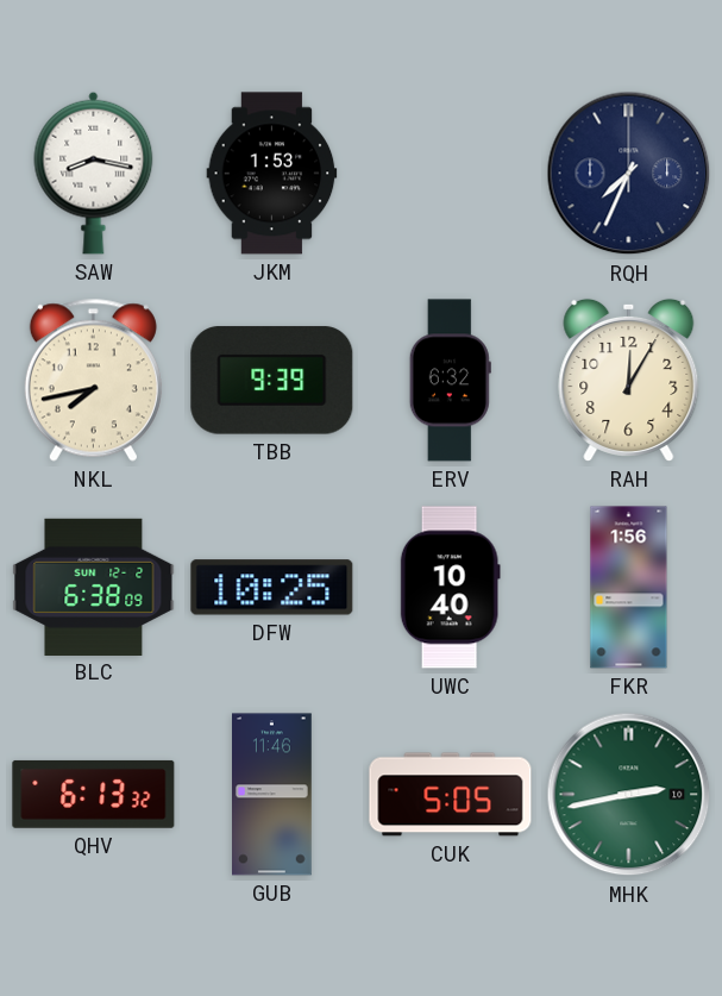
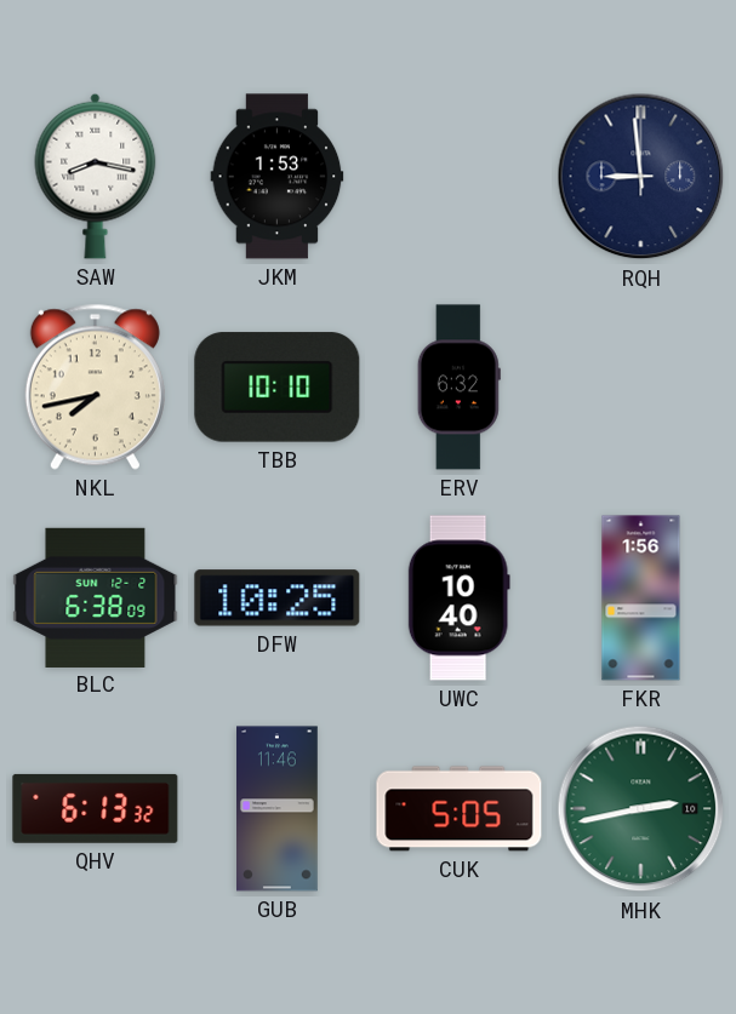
RQH: 7:34 -> 8:59 (641, 177)
TBB: 9:39 -> 10:10 (278, 388)
RAH: 12:05 -> none (629, 380)
